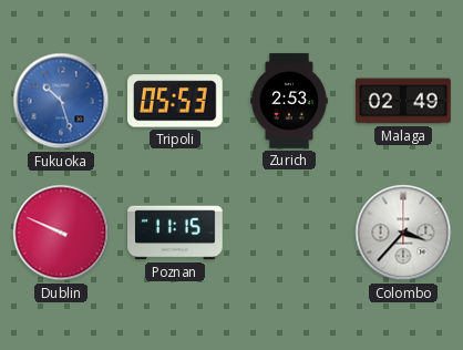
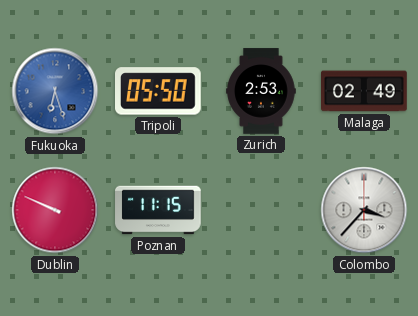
Fukuoka: 10:27 -> 6:27 (55, 91)
Tripoli: 05:53 -> 05:50 (159, 91)
